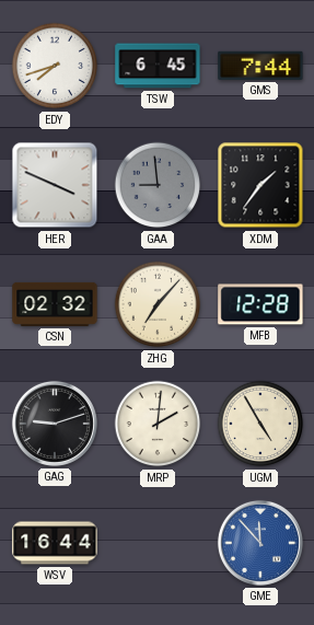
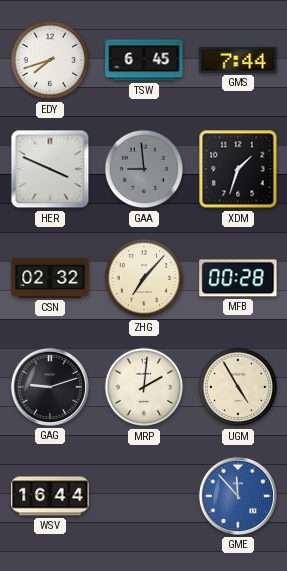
XDM: 1:36 -> 1:33 (238, 169)
MFB: 12:28 -> 00:28 (238, 278)
